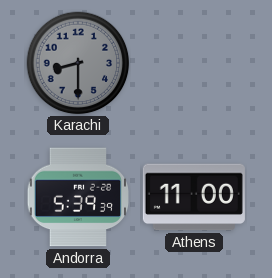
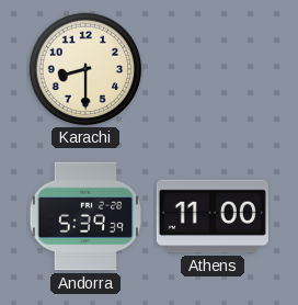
Karachi dial: grey -> cream (85, 69)
